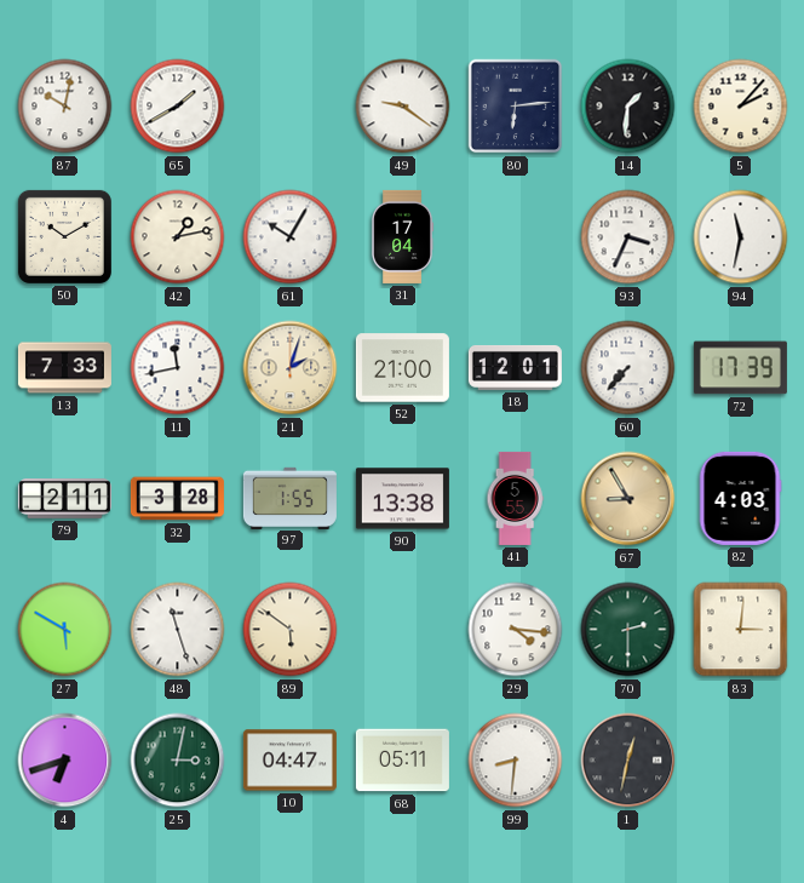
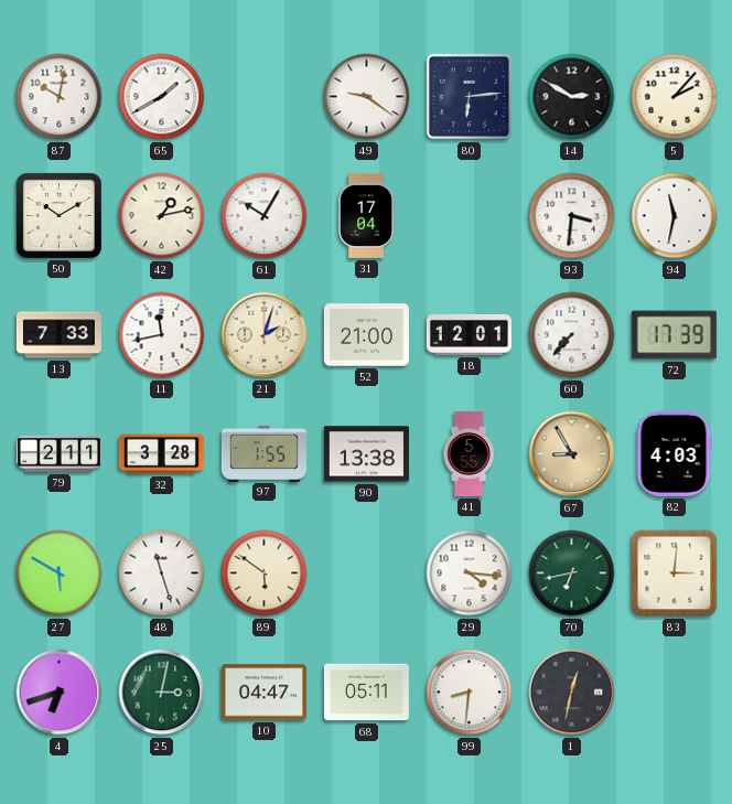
14: 1:31 -> 2:50 (572, 97)
93: 3:34 -> 3:31 (572, 216)
70: 2:30 -> 6:43 (572, 573)
